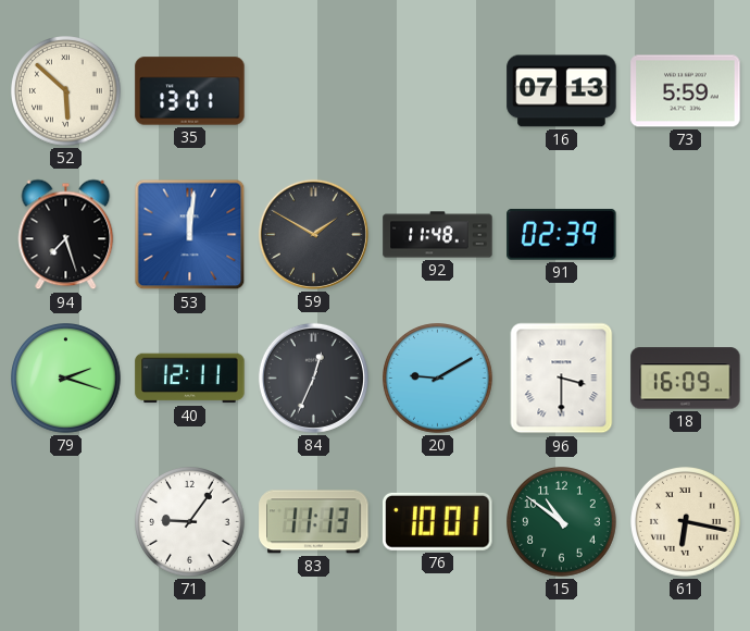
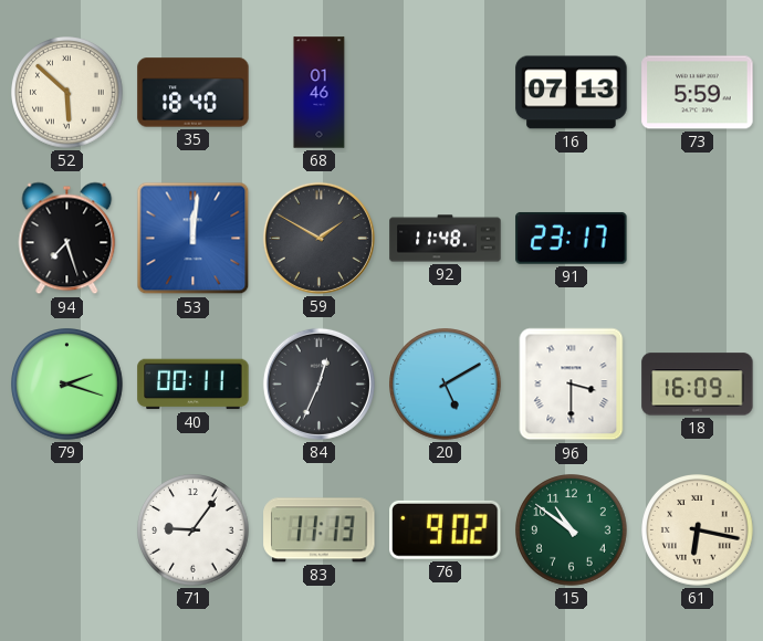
35: 13:01 -> 18:40 (194, 93)
68: none -> 01:46 (320, 93)
91: 02:39 -> 23:17 (572, 238)
40: 12:11 -> 00:11 (194, 385)
20: 9:10 -> 5:10 (446, 385)
76: 10:01 -> 9:02 (446, 529)
